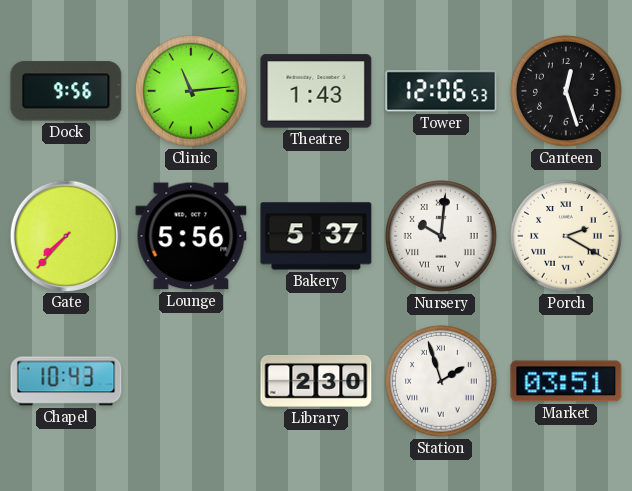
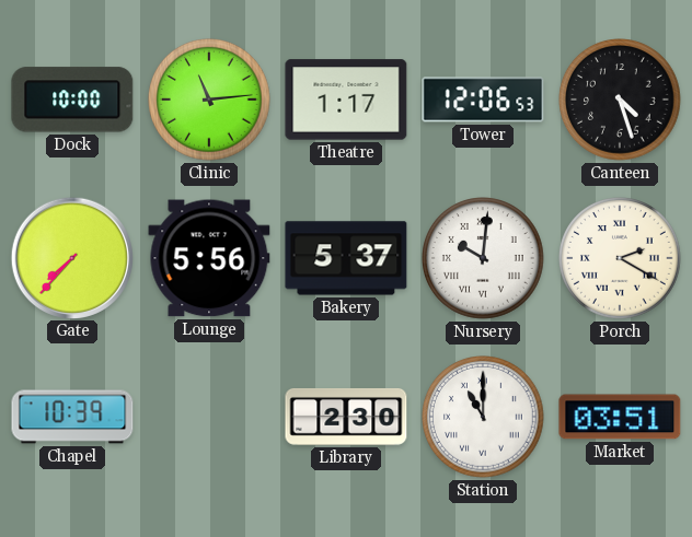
Dock: 9:56 -> 10:00 (72, 100)
Theatre: 1:43 -> 1:17 (346, 100)
Canteen: 12:27 -> 4:27 (621, 101)
Chapel: 10:43 -> 10:39 (72, 417)
Station: 1:57 -> 11:00 (484, 418)
